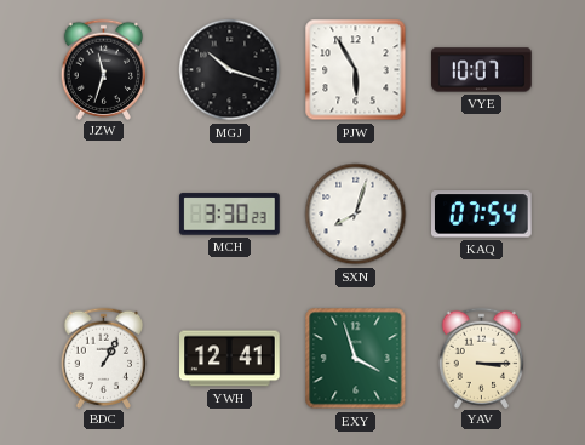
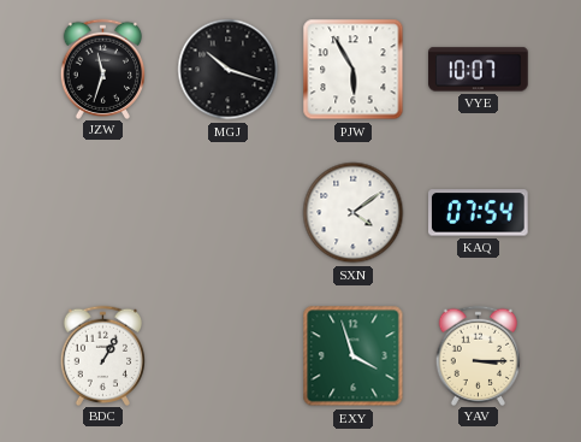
MCH: 3:30 -> none (230, 215)
SXN: 8:03 -> 4:09 (354, 213)
YWH: 12:41 -> none (230, 359)
